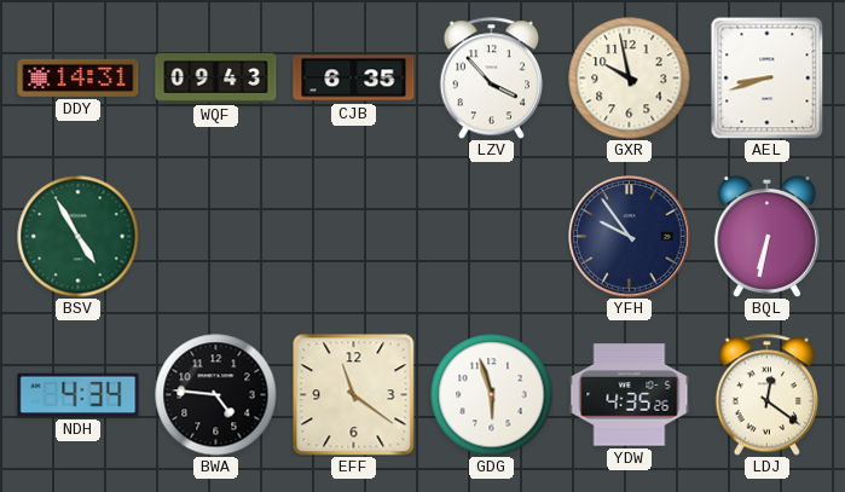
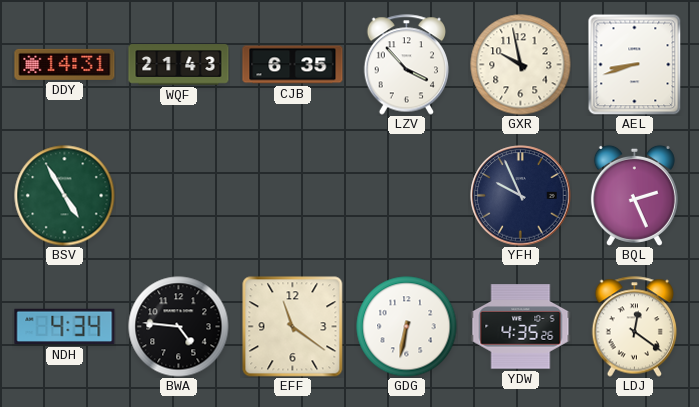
WQF: 09:43 -> 21:43 (179, 65)
YFH: 9:54 -> 9:56 (521, 196)
BQL: 6:32 -> 2:26 (634, 195)
GDG: 5:57 -> 6:32 (407, 327)
